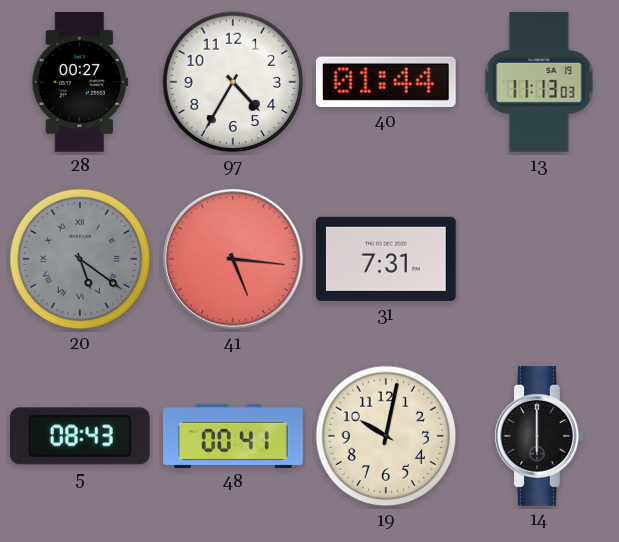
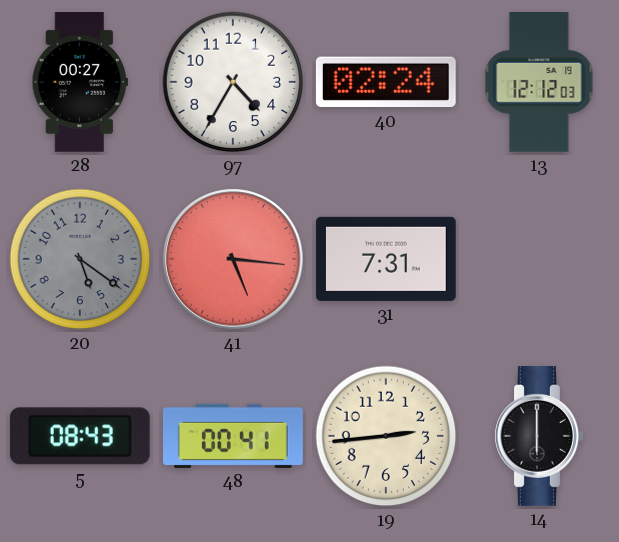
40: 01:44 -> 02:24 (386, 82)
13: 11:13 -> 12:12 (539, 83)
20 numerals: Roman -> Arabic (80, 259)
19: 10:02 -> 2:44 (386, 436)
